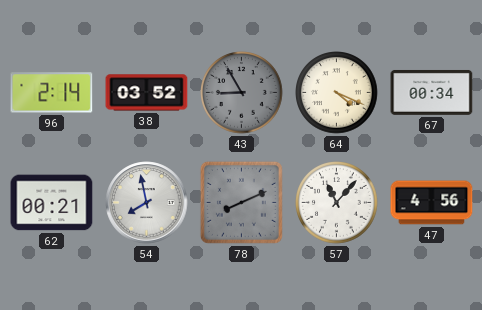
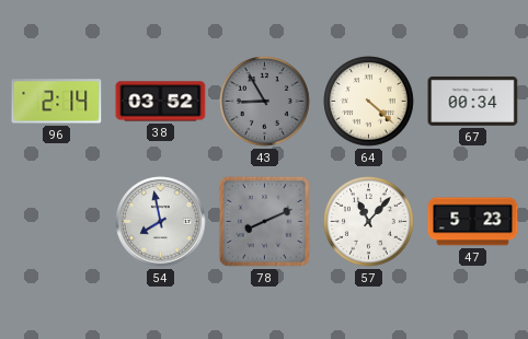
64: 4:19 -> 4:22 (369, 102)
62: 00:21 -> none (52, 203)
47: 4:56 -> 5:23 (473, 222)
